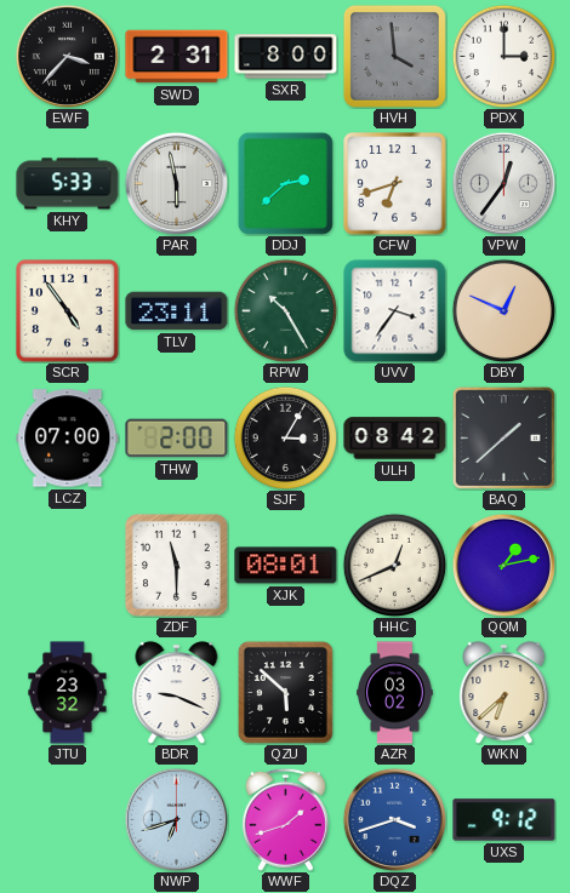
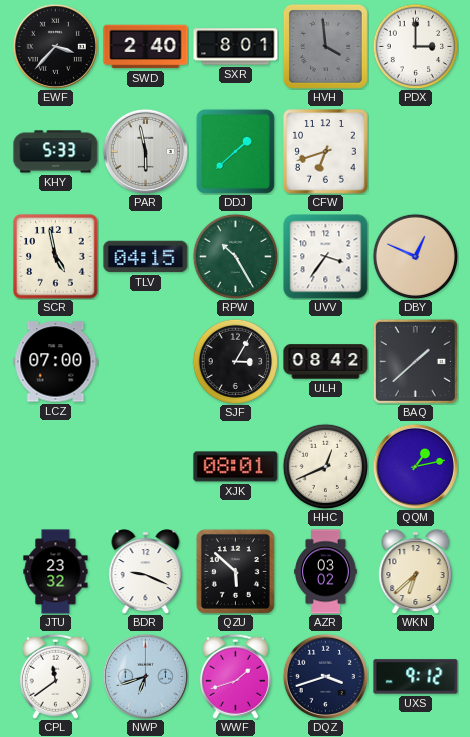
SWD: 2:31 -> 2:40 (146, 47)
SXR: 8:00 -> 8:01 (236, 47)
DDJ: 2:38 -> 1:38 (235, 151)
VPW: 12:36 -> none (503, 183)
SCR: 4:54 -> 4:58 (56, 257)
TLV: 23:11 -> 04:15 (146, 257)
THW: 2:00 -> none (177, 439)
ZDF: 11:30 -> none (176, 565)
CPL: none -> 11:39 (55, 676)
DQZ dial: blue -> navy (325, 676)
